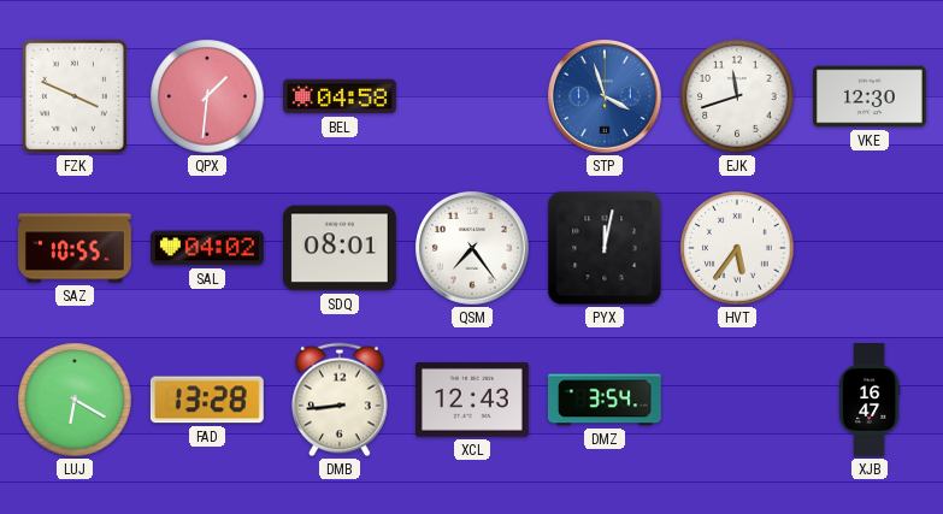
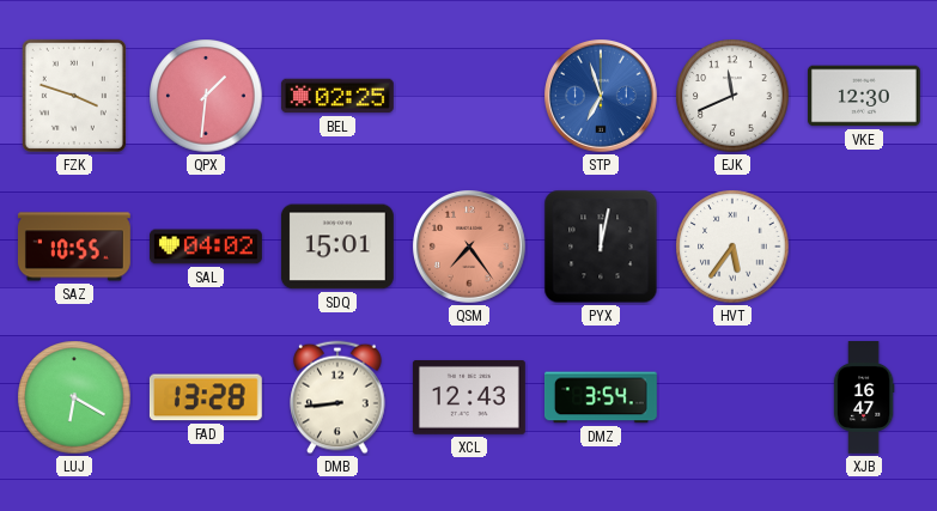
FZK: 3:49 -> 3:48 (74, 96)
BEL: 04:58 -> 02:25 (337, 96)
STP: 3:57 -> 6:57 (602, 97)
EJK: 11:42 -> 11:41 (732, 96)
SDQ: 08:01 -> 15:01 (337, 247)
QSM dial: white -> salmon (470, 248)
